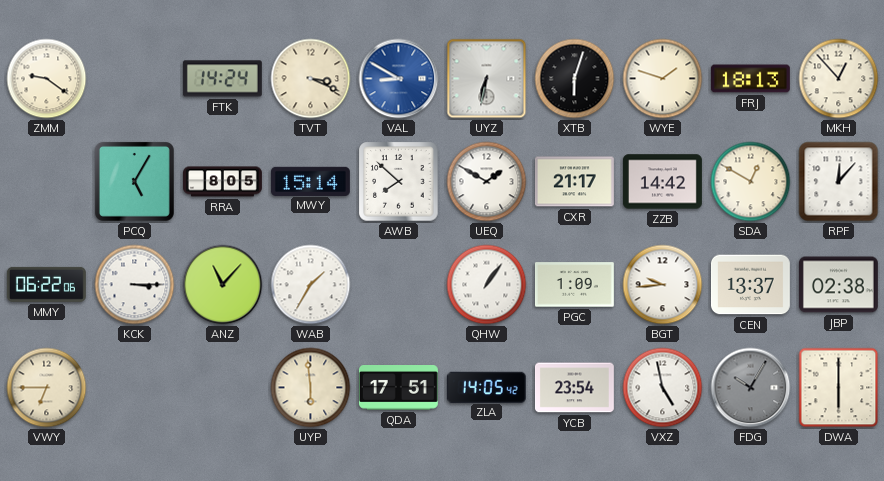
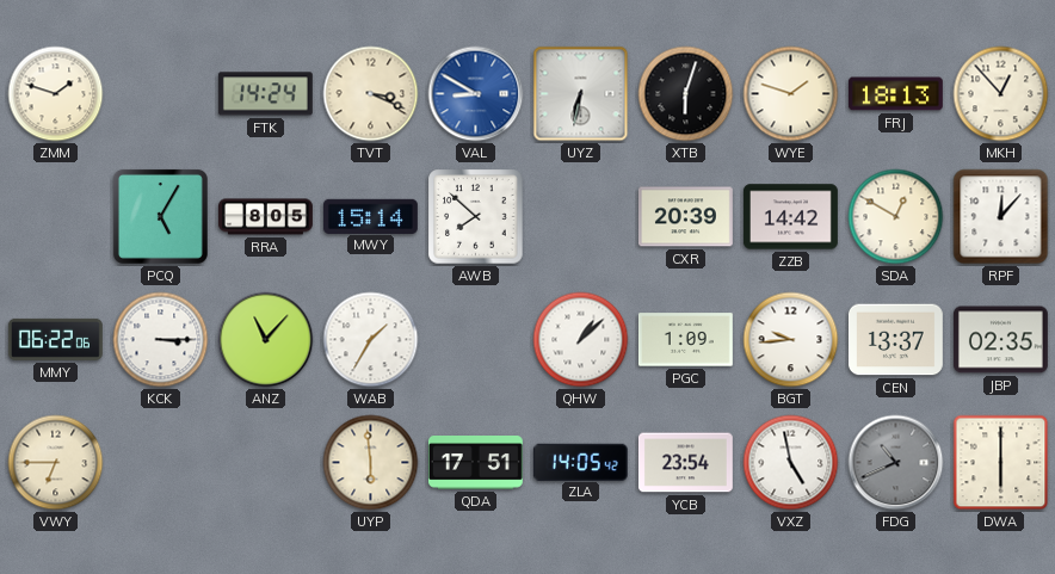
ZMM: 9:21 -> 1:48 (56, 94)
UEQ: 1:50 -> none (487, 182)
CXR: 21:17 -> 20:39 (685, 217)
QHW: 1:06 -> 1:08 (581, 340)
JBP: 02:38 -> 02:35 (1000, 340)
FDG: 10:05 -> 10:41 (896, 463)
